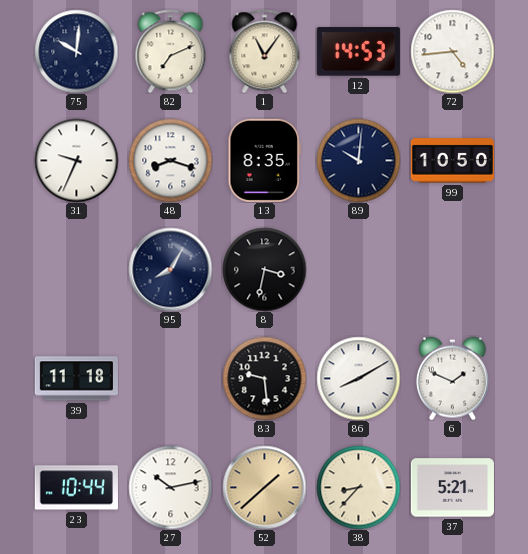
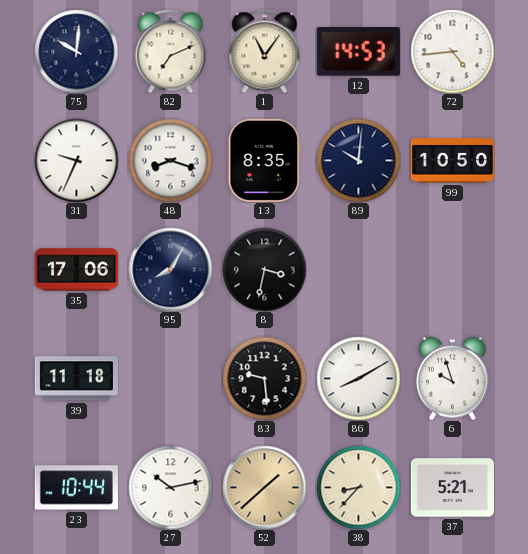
35: none -> 17:06 (76, 270)
6: 1:49 -> 9:57 (452, 378)
